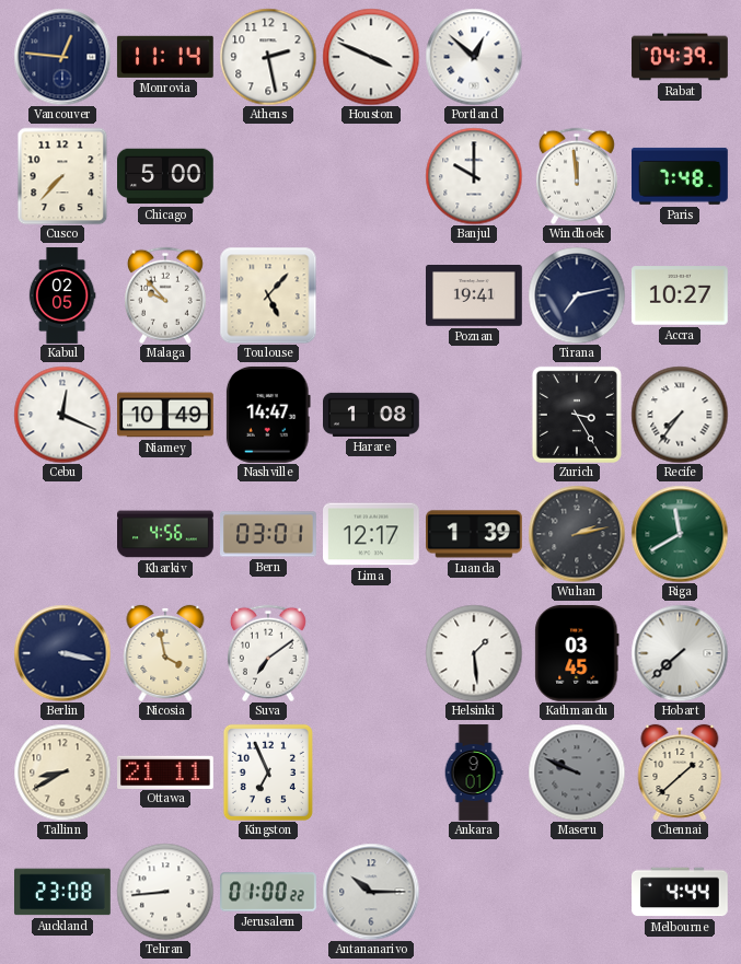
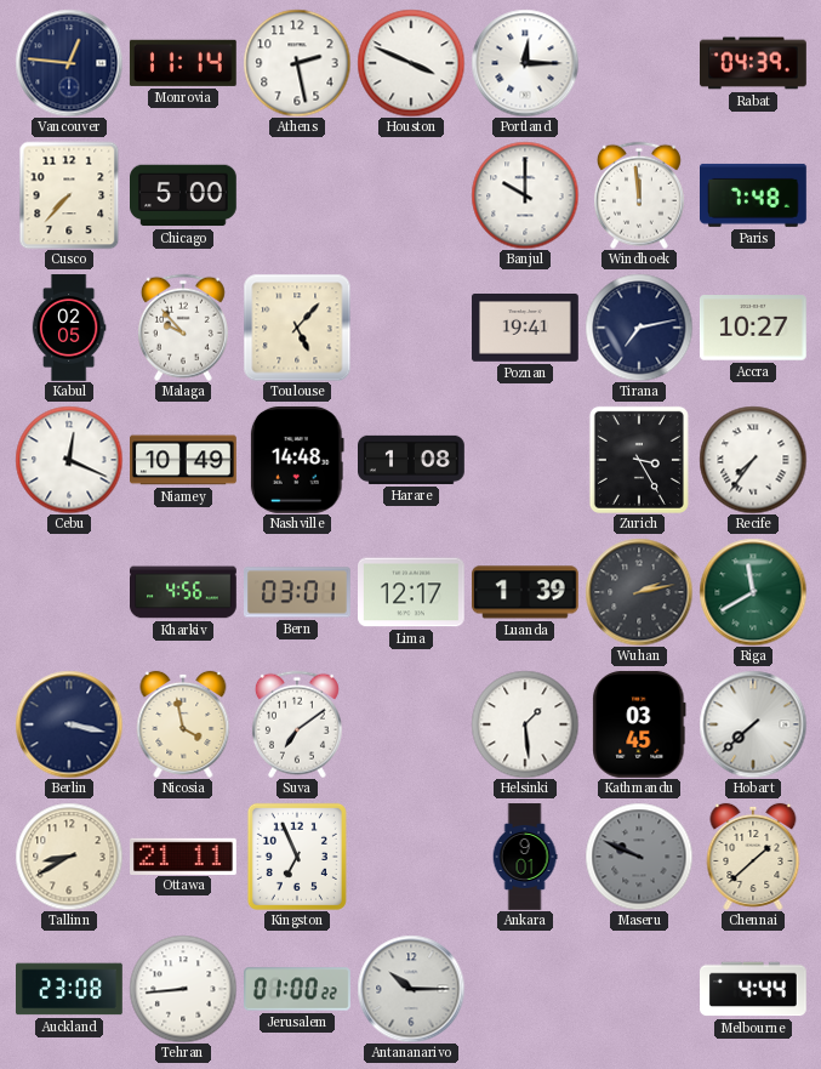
Portland: 12:52 -> 12:15 (525, 63)
Nashville: 14:47 -> 14:48 (297, 460)
